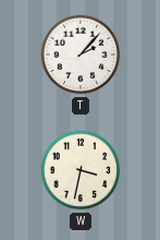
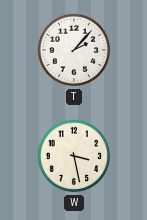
W: 3:32 -> 3:28 (74, 156)
